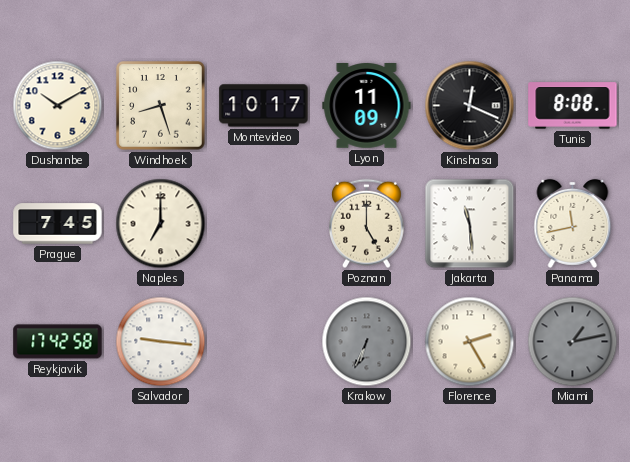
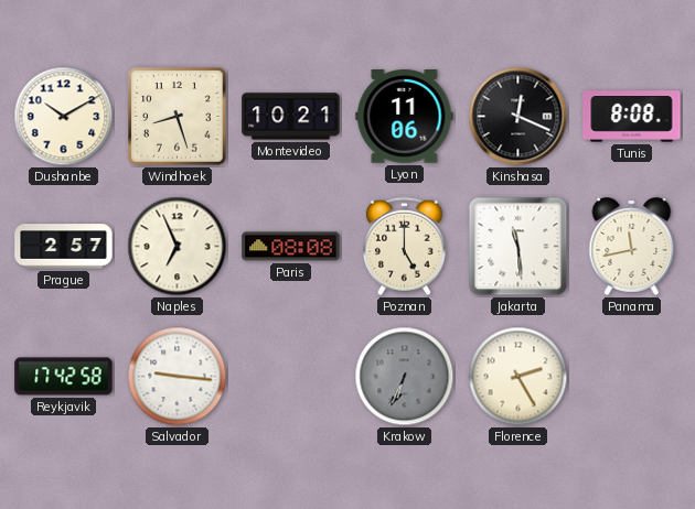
Montevideo: 10:17 -> 10:21 (291, 117)
Lyon: 11:09 -> 11:06 (405, 117)
Prague: 7:45 -> 2:57 (64, 247)
Naples: 7:00 -> 6:56 (178, 247)
Paris: none -> 08:08 (291, 247)
Miami: 1:13 -> none (573, 342)
